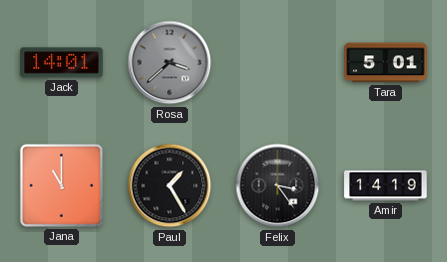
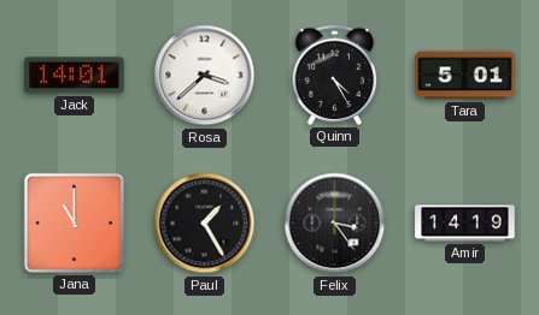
Rosa dial: grey -> white (205, 76)
Quinn: none -> 4:25 (334, 75)
